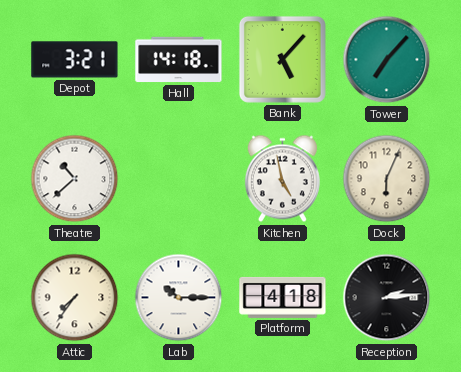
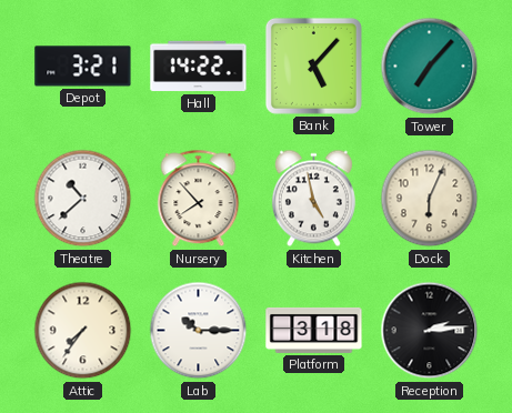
Hall: 14:18 -> 14:22 (199, 67)
Nursery: none -> 7:53 (199, 199)
Platform: 4:18 -> 3:18 (314, 330)
